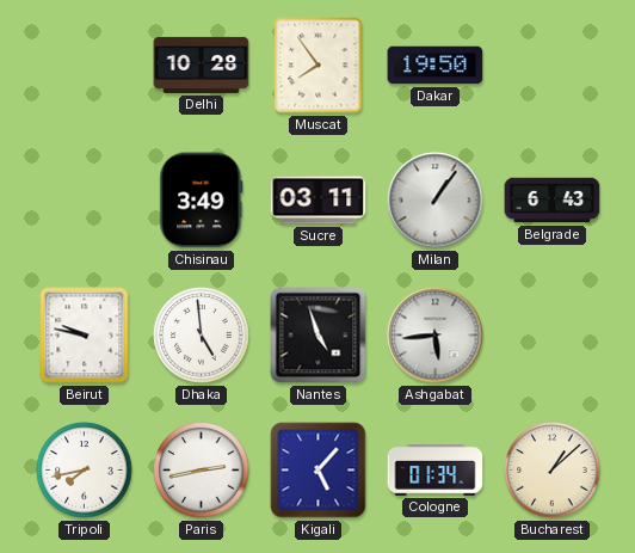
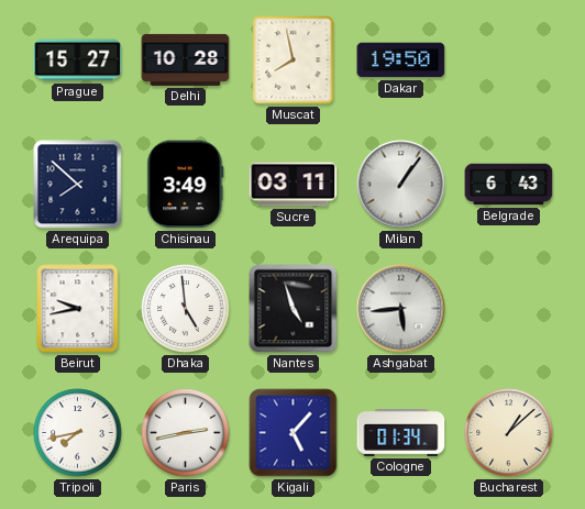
Prague: none -> 15:27 (78, 60)
Muscat: 7:54 -> 7:58 (294, 60)
Arequipa: none -> 7:52 (78, 185)
Beirut: 9:47 -> 9:43 (78, 309)
